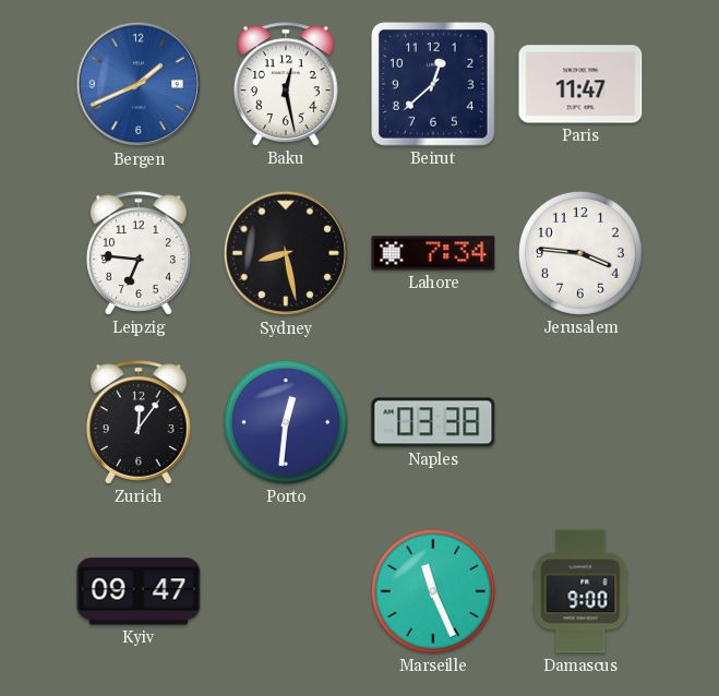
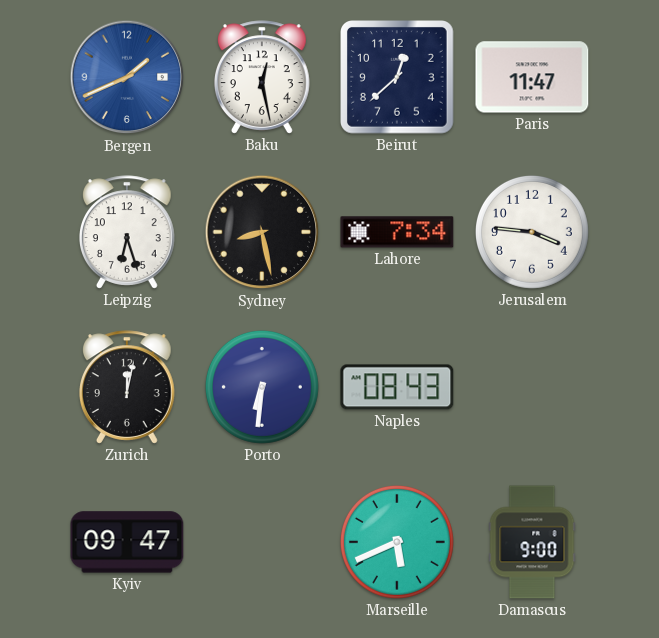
Leipzig: 6:46 -> 6:27 (127, 232)
Zurich: 12:06 -> 12:02 (127, 387)
Porto: 12:31 -> 6:31 (262, 387)
Naples: 03:38 -> 08:43 (397, 387)
Marseille: 11:26 -> 5:41 (397, 542)
